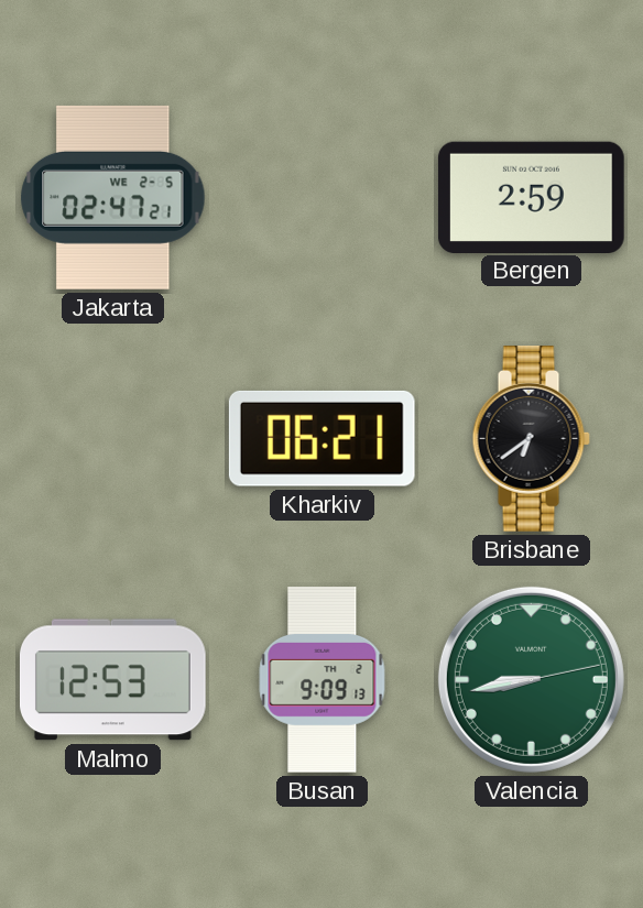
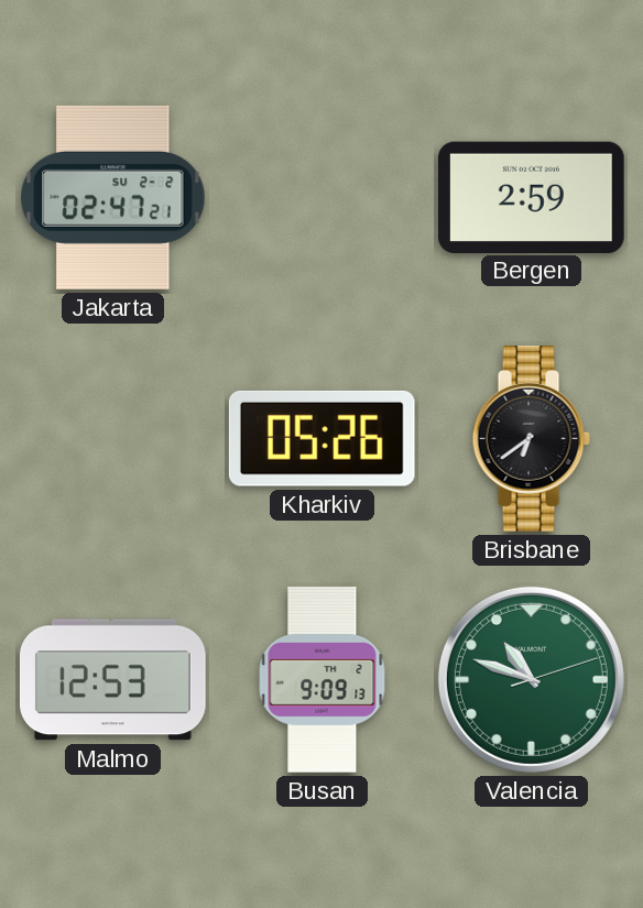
Jakarta date: WE 2-5 -> SU 2-2 (113, 197)
Kharkiv: 06:21 -> 05:26 (321, 438)
Valencia: 8:43 -> 10:48 (531, 679)
